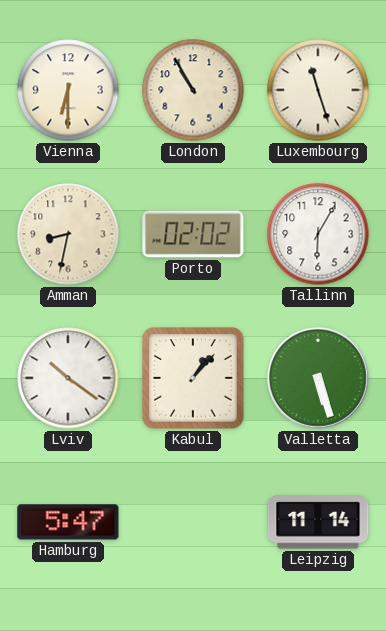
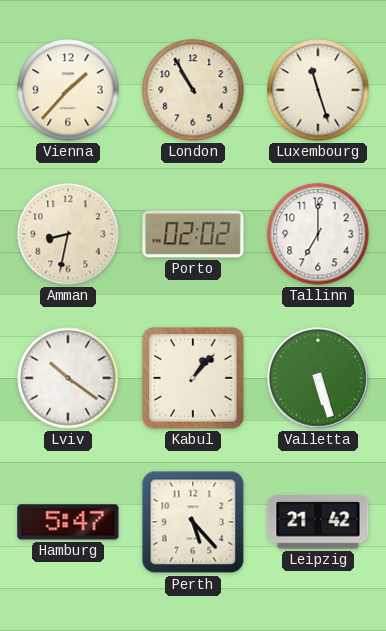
Vienna: 6:30 -> 1:37 (68, 90)
Tallinn: 6:05 -> 7:00 (318, 234)
Perth: none -> 5:23 (193, 522)
Leipzig: 11:14 -> 21:42 (318, 522)
